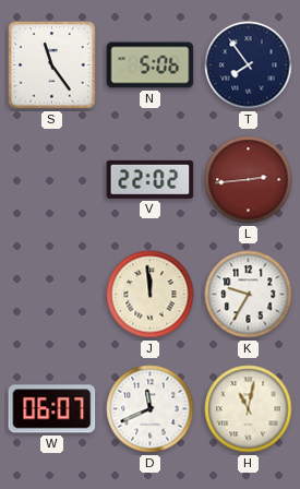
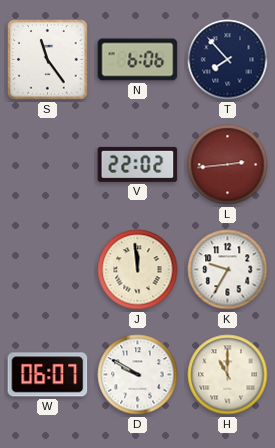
N: 5:06 -> 6:06 (138, 60)
T: 7:54 -> 7:53 (228, 60)
D: 11:41 -> 9:50 (138, 375)
H: 11:02 -> 11:00 (228, 375)
